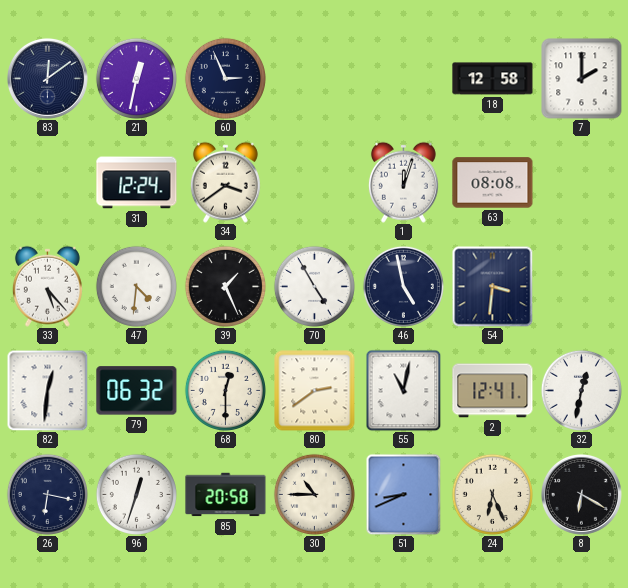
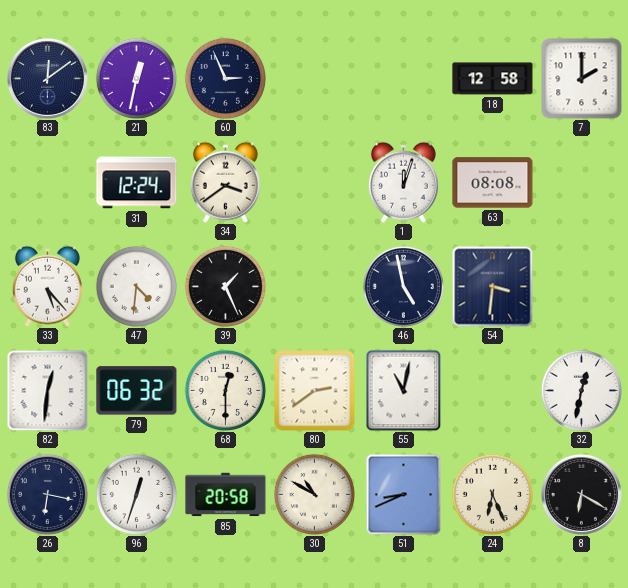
70: 4:55 -> none (314, 286)
2: 12:41 -> none (493, 391)
30: 10:45 -> 10:50 (314, 494)
